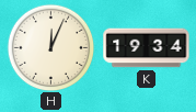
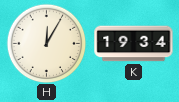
H: 12:04 -> 12:05 (46, 43)
